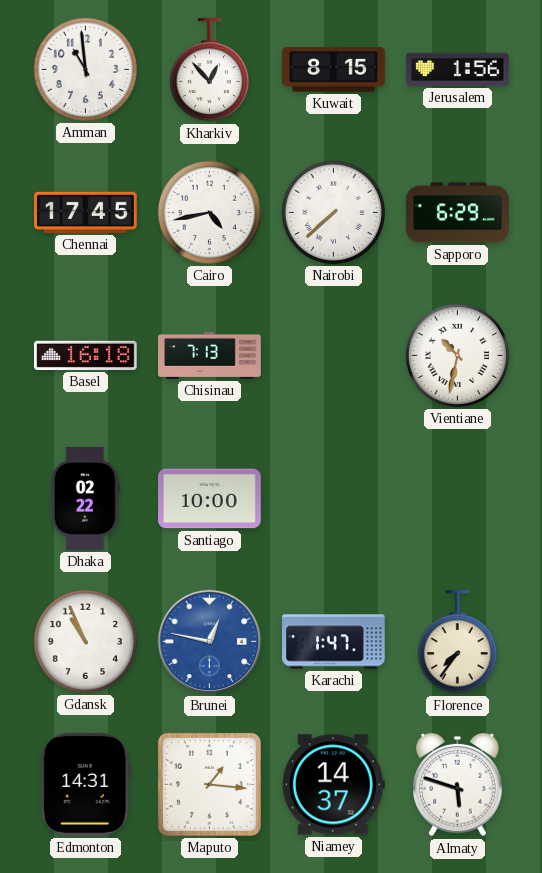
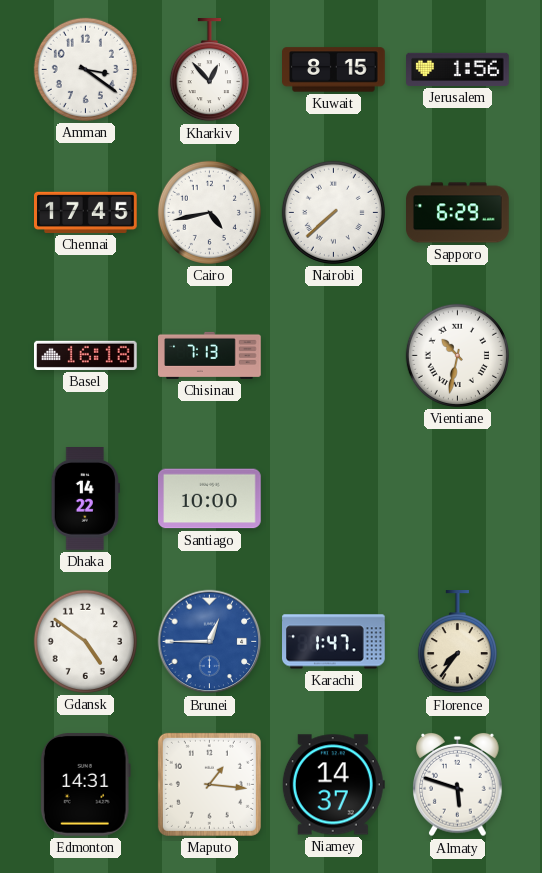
Amman: 10:59 -> 3:21 (85, 69)
Dhaka: 02:22 -> 14:22 (85, 499)
Gdansk: 10:56 -> 4:51 (85, 641)
Brunei: 12:47 -> 12:45 (210, 642)
